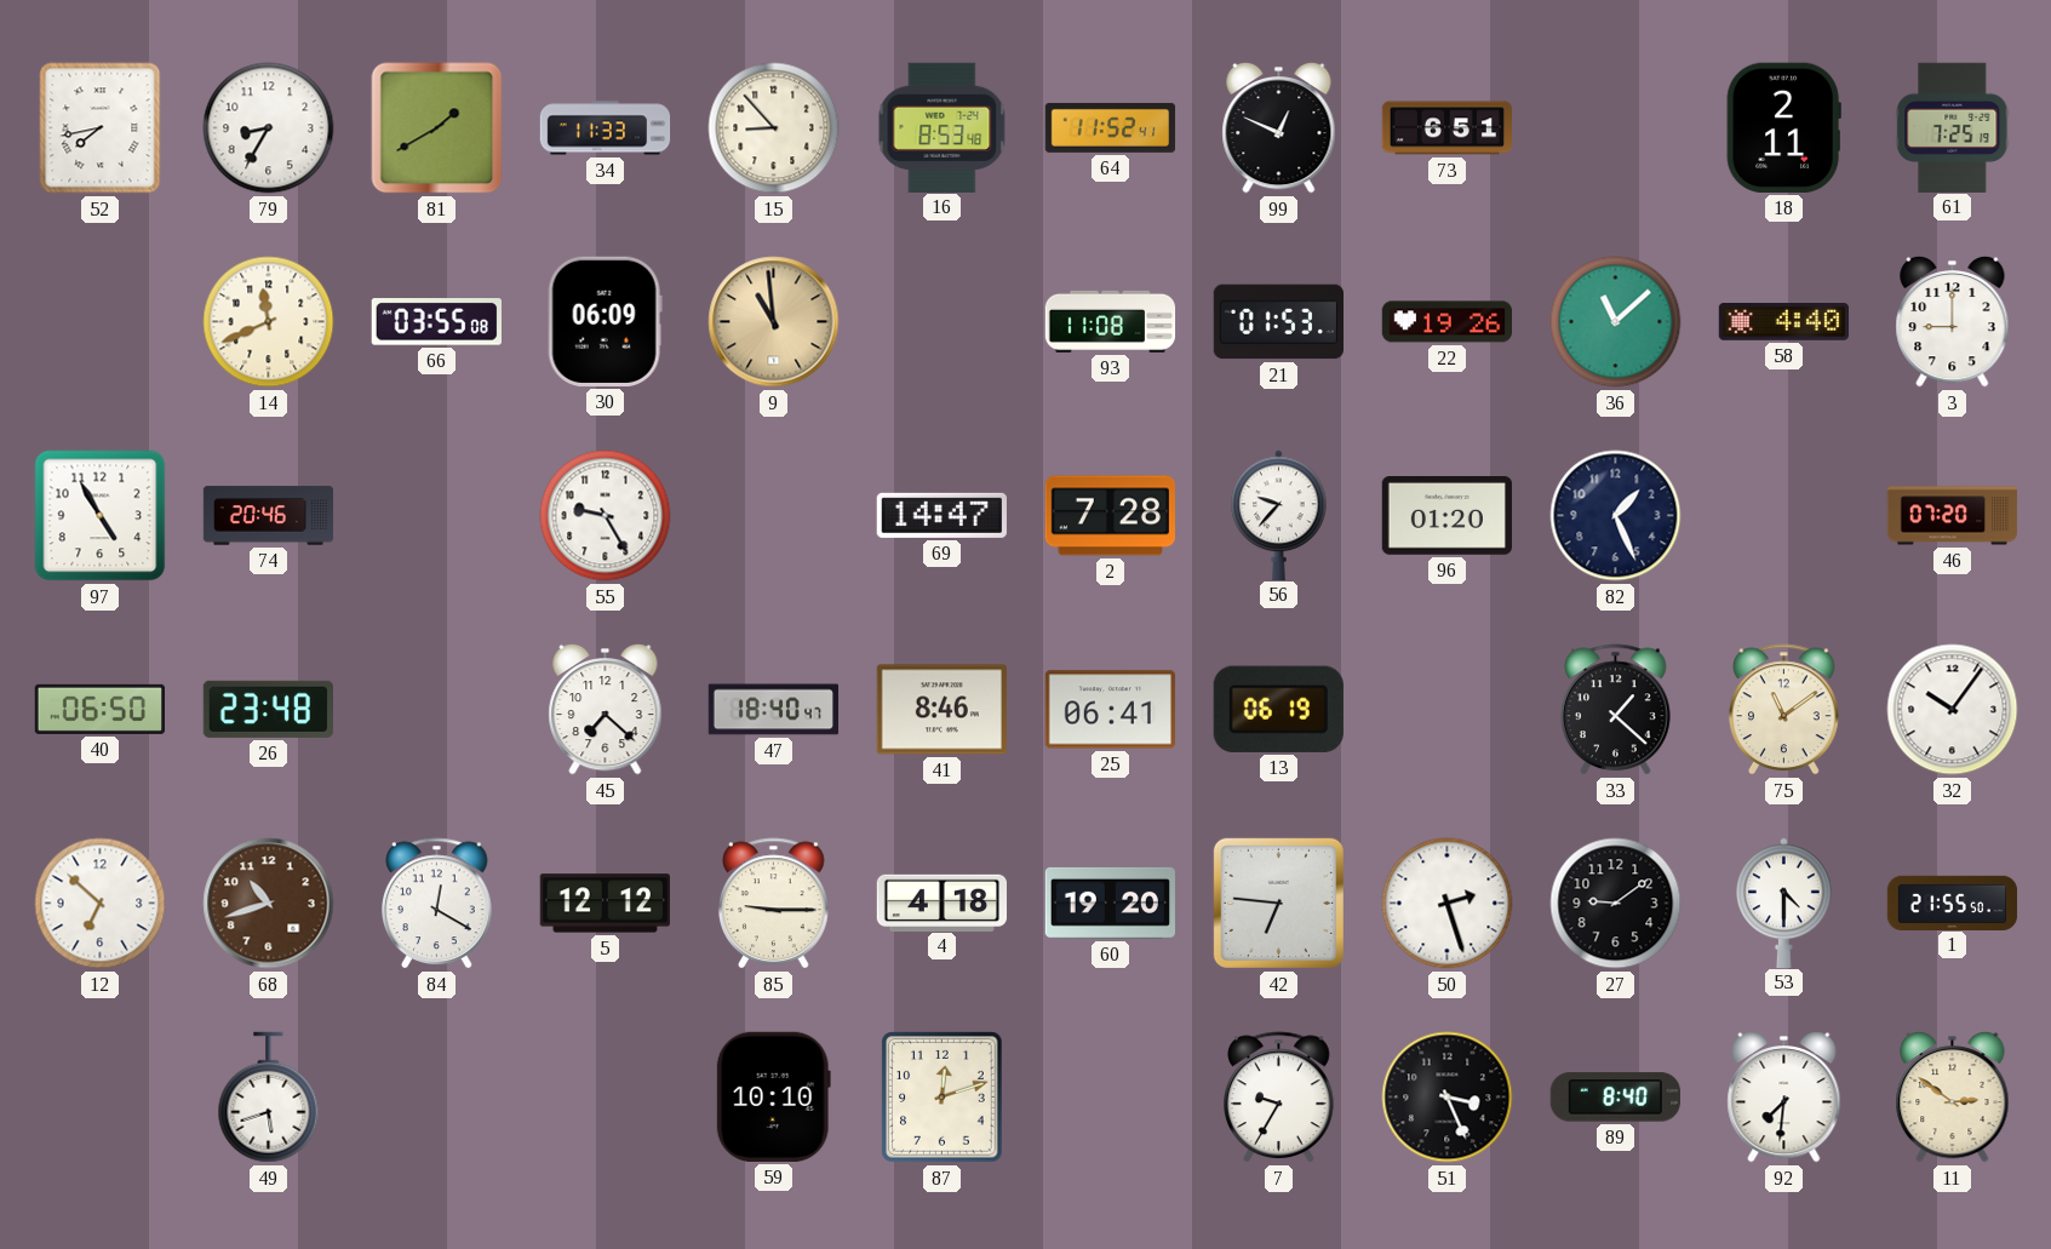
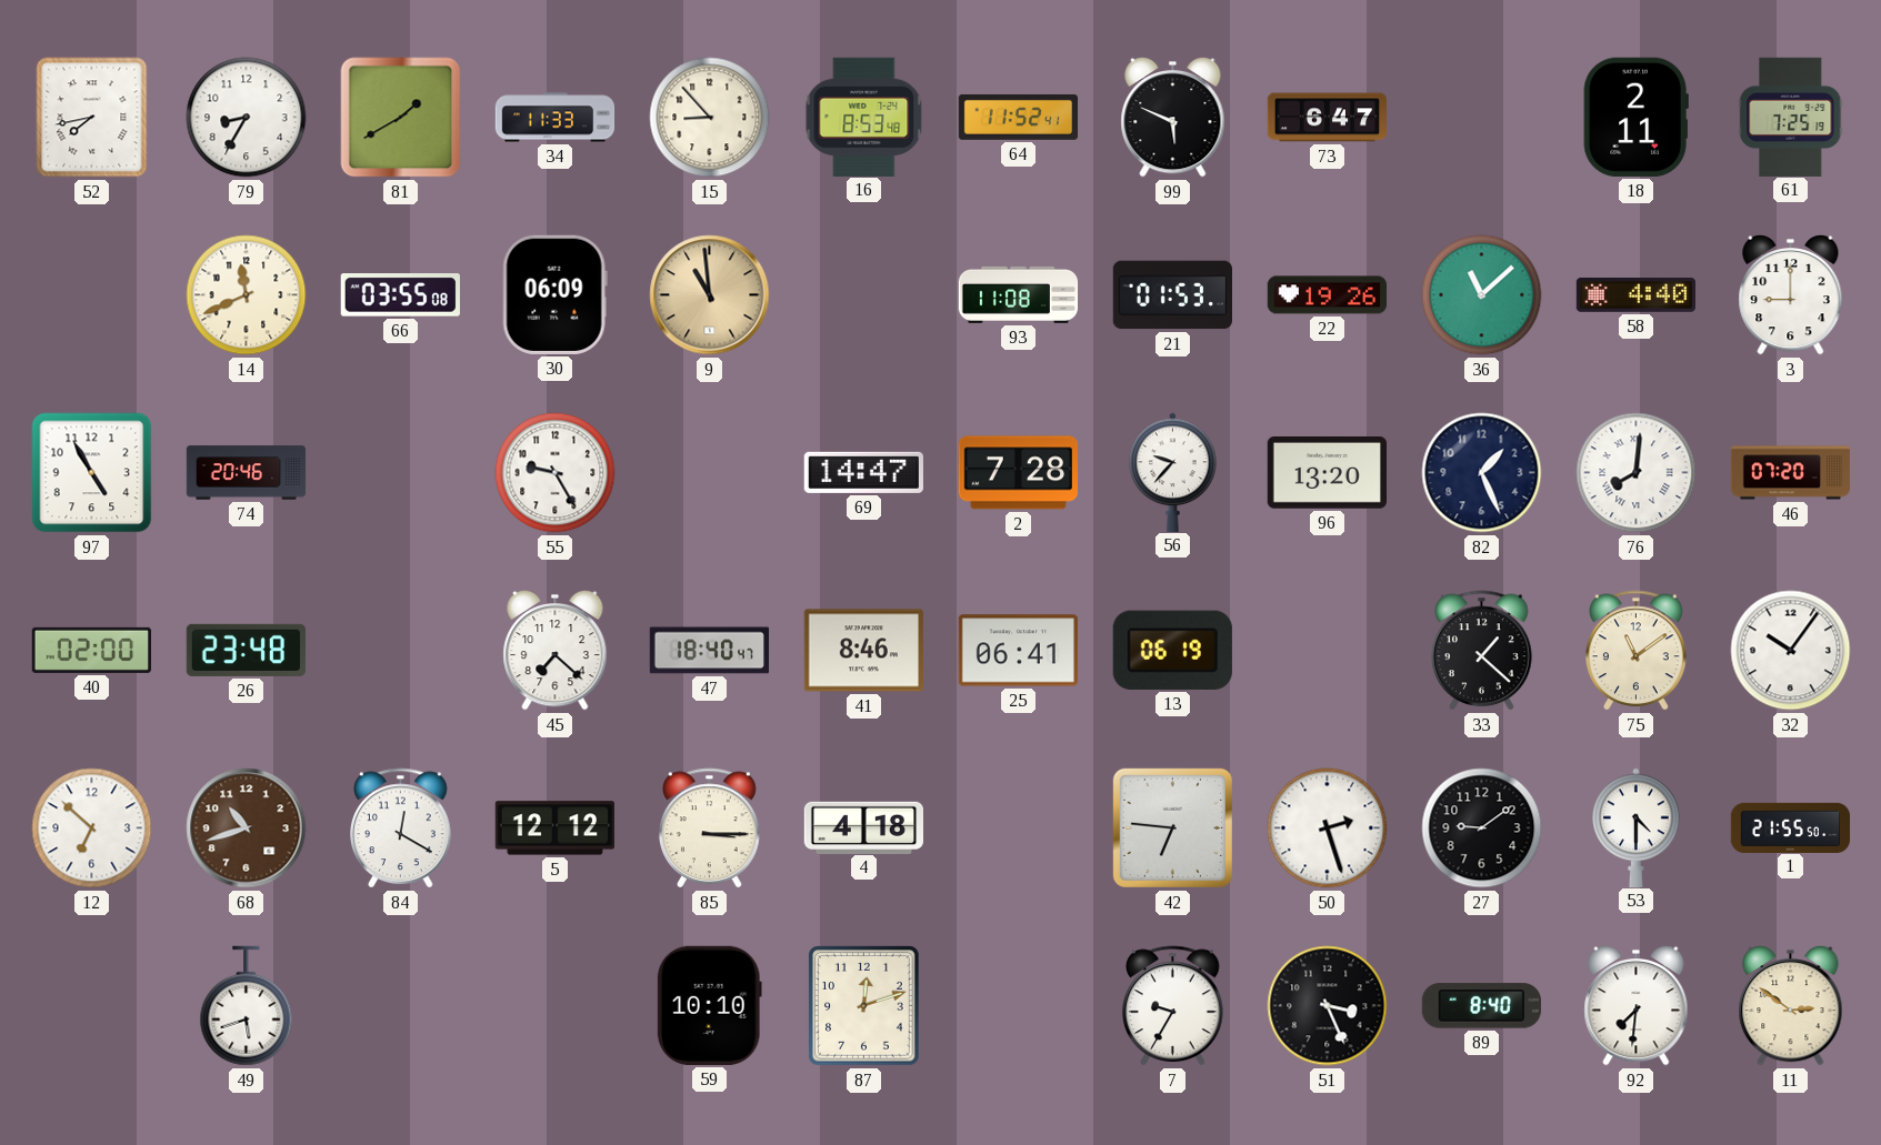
99: 12:49 -> 5:49 (1173, 117)
73: 6:51 -> 6:47 (1327, 118)
96: 01:20 -> 13:20 (1327, 473)
76: none -> 8:01 (1637, 473)
40: 06:50 -> 02:00 (91, 650)
85: 9:15 -> 3:15 (710, 828)
60: 19:20 -> none (1110, 903)
